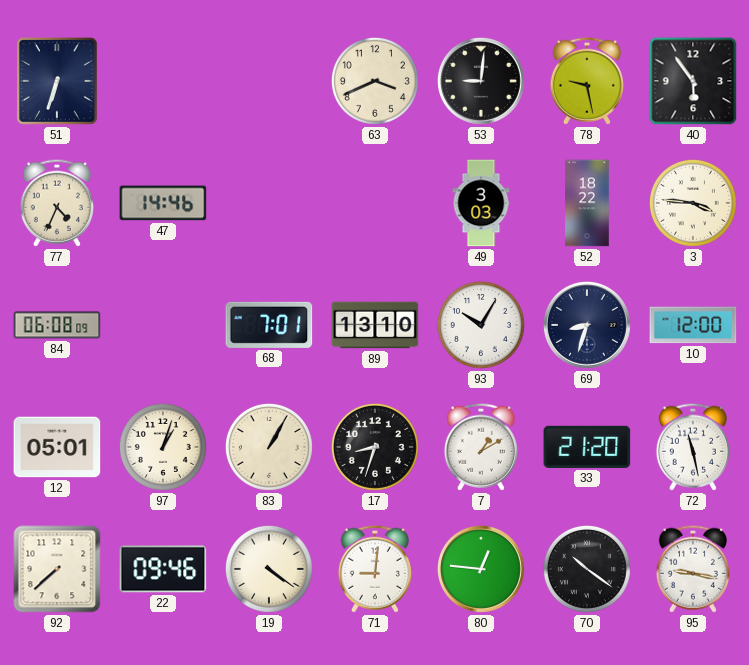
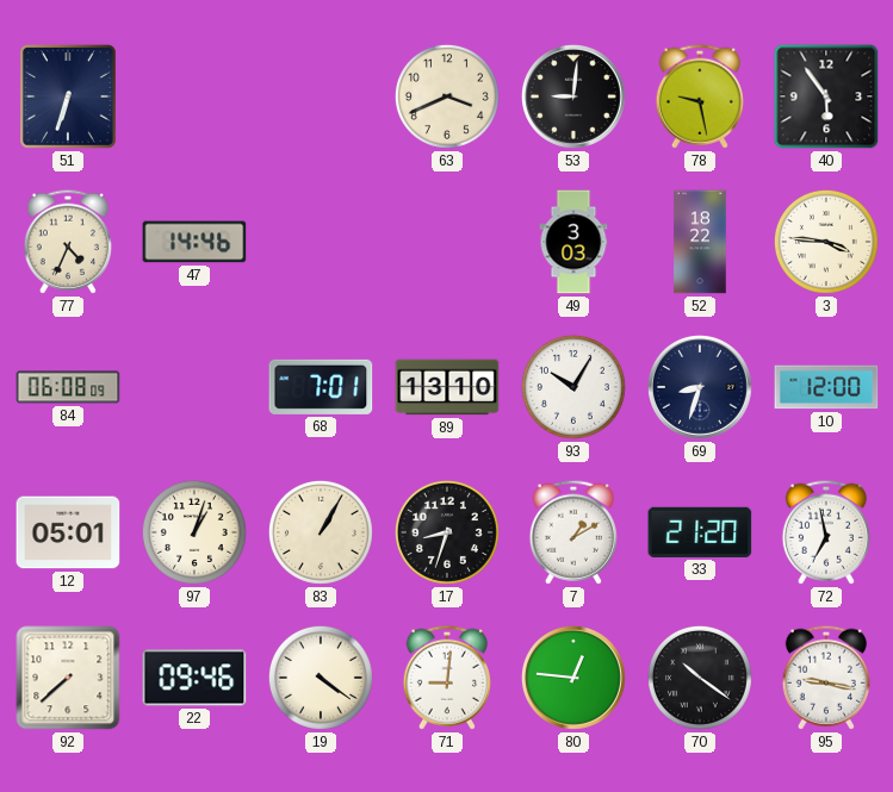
72: 11:28 -> 6:58 (826, 532)
